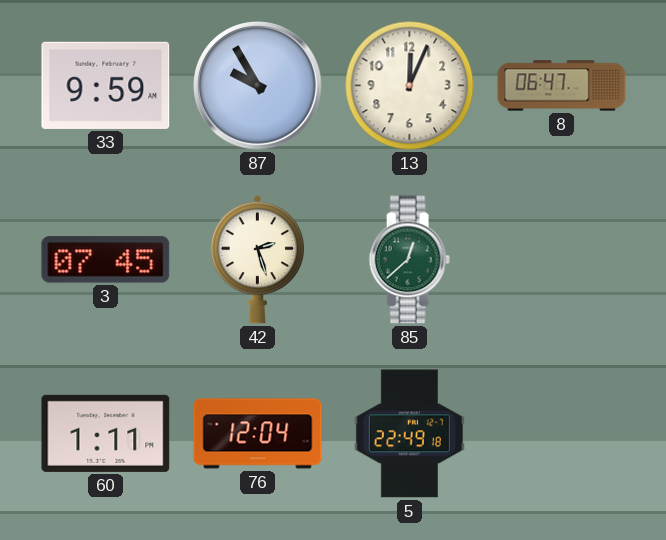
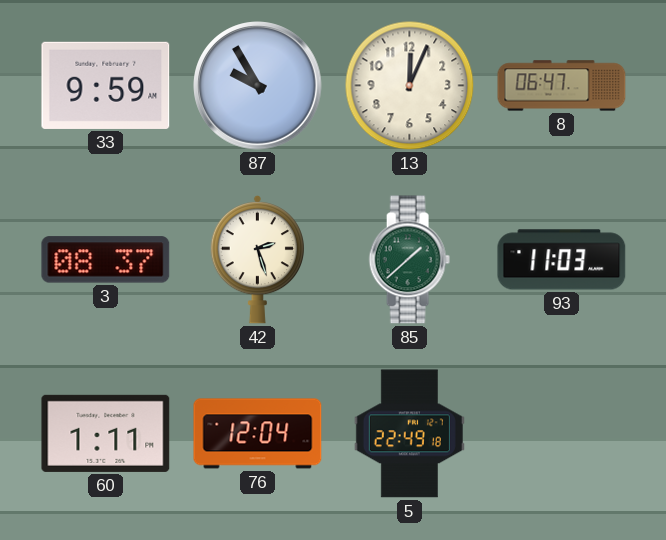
3: 07:45 -> 08:37 (106, 260)
85: 12:38 -> 1:38 (409, 260)
93: none -> 11:03 (562, 260)
